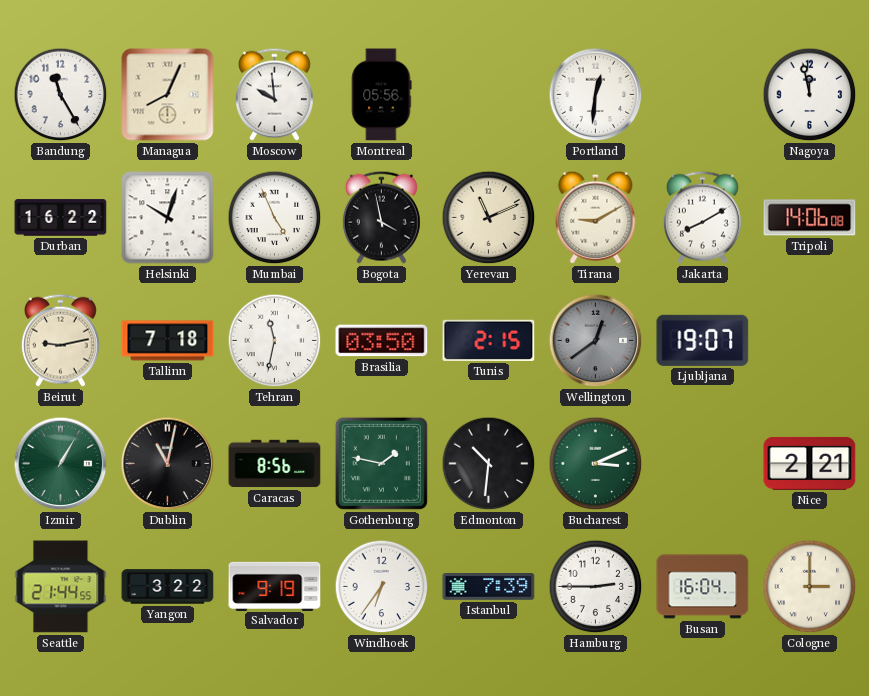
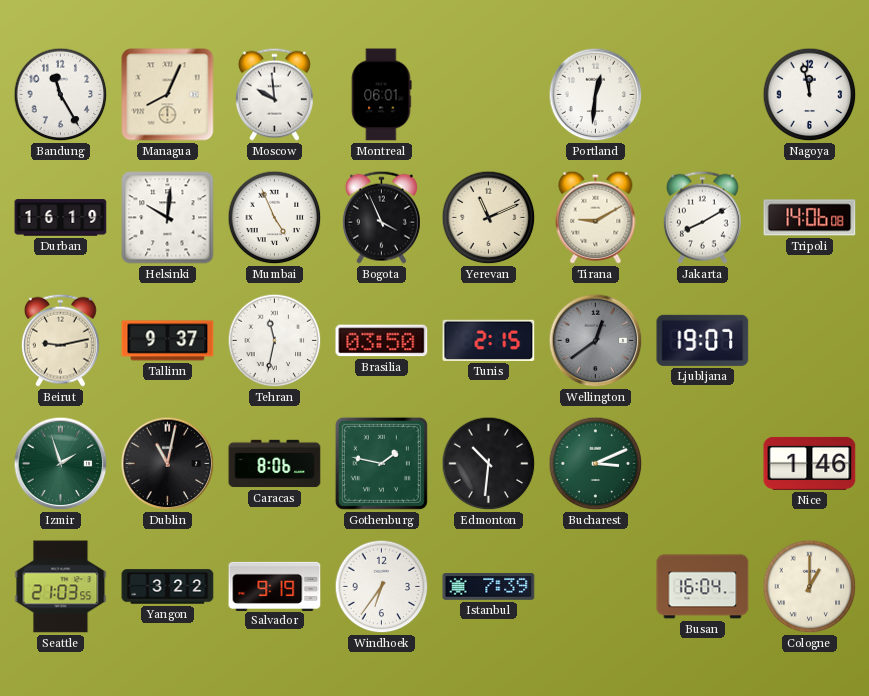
Montreal: 05:56 -> 06:01 (381, 95)
Durban: 16:22 -> 16:19 (61, 218)
Helsinki: 10:03 -> 10:01 (168, 218)
Bogota: 3:58 -> 3:56 (381, 217)
Tallinn: 7:18 -> 9:37 (168, 341)
Izmir: 1:05 -> 1:57 (61, 464)
Caracas: 8:56 -> 8:06 (275, 464)
Nice: 2:21 -> 1:46 (810, 463)
Seattle: 21:44 -> 21:03 (61, 587)
Hamburg: 2:45 -> none (596, 587)
Cologne: 3:00 -> 1:00 (810, 587)
